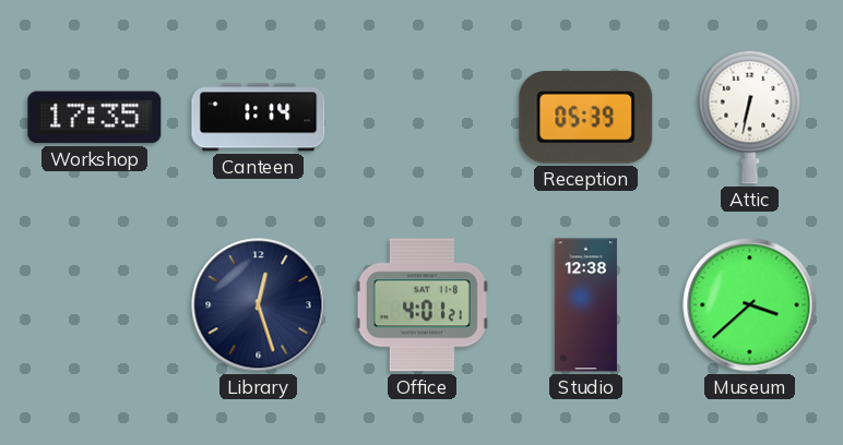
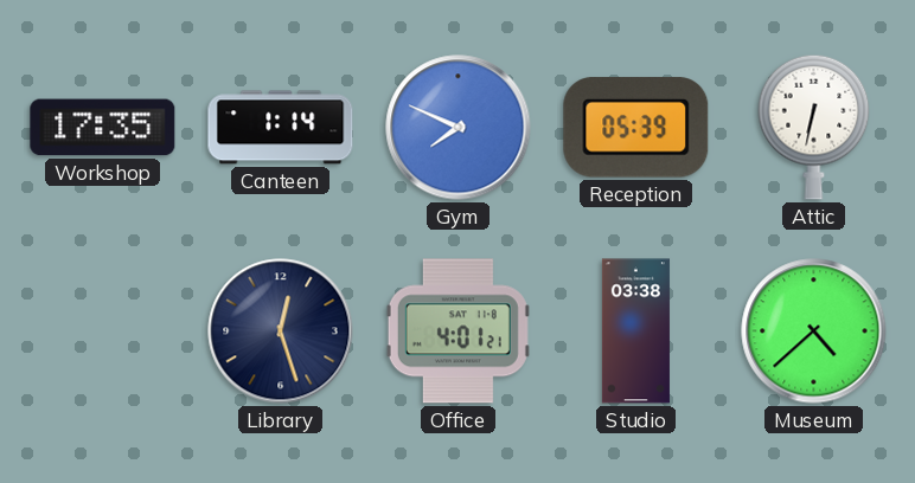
Gym: none -> 7:49 (459, 128)
Studio: 12:38 -> 03:38 (635, 331)
Museum: 3:38 -> 4:38 (814, 331)
